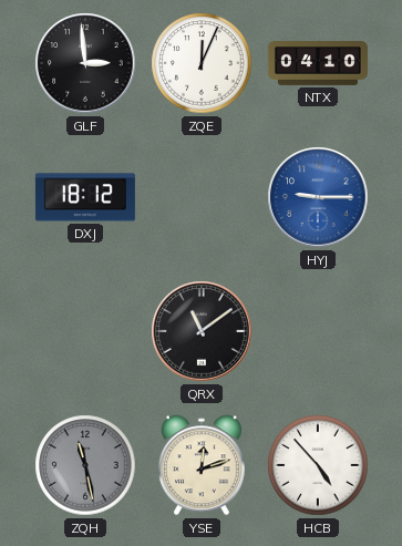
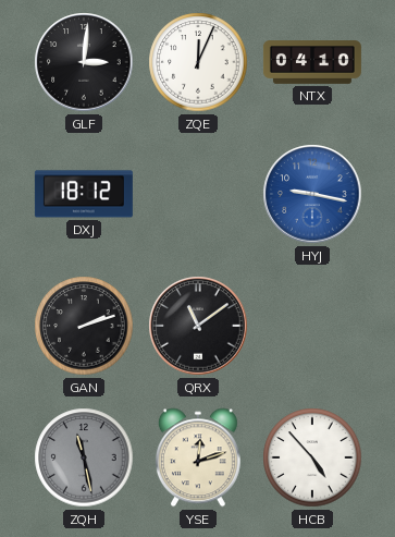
GLF: 2:59 -> 3:01 (84, 62)
HYJ: 9:15 -> 9:17 (312, 194)
GAN: none -> 2:12 (84, 326)
